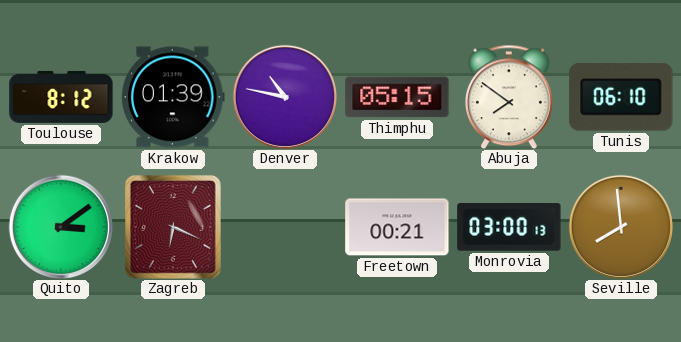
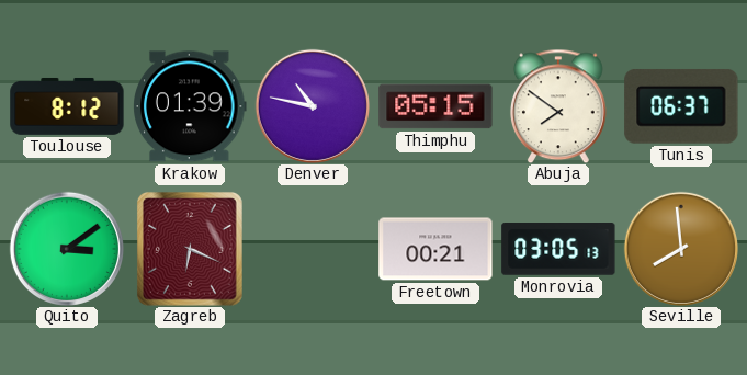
Tunis: 06:10 -> 06:37 (681, 106)
Monrovia: 03:00 -> 03:05 (558, 250)
